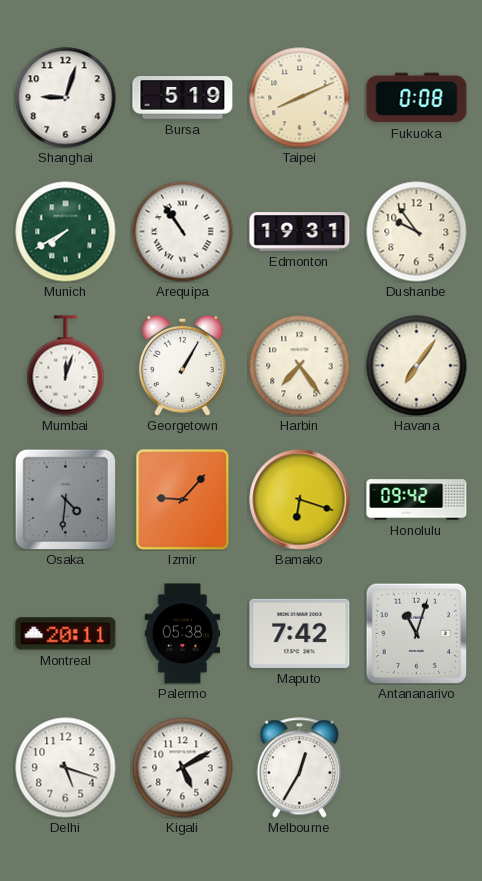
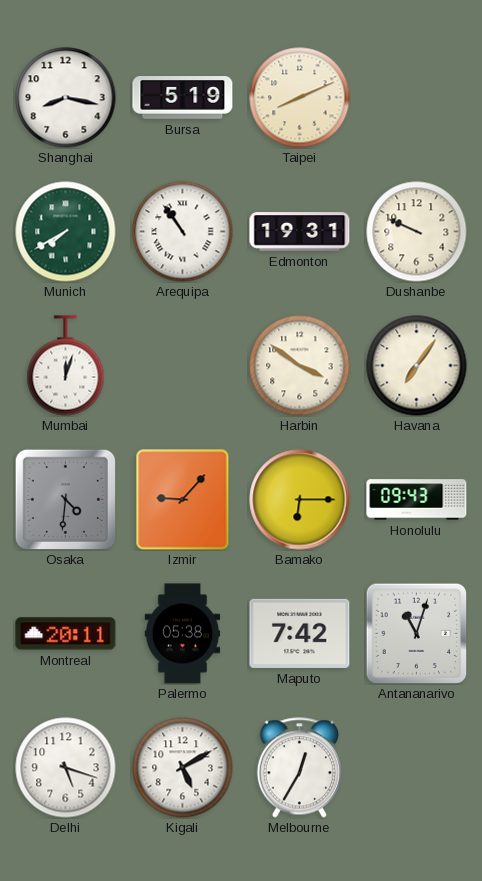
Shanghai: 9:03 -> 8:17 (66, 98)
Fukuoka: 0:08 -> none (417, 98)
Dushanbe: 9:54 -> 9:49 (417, 232)
Georgetown: 1:05 -> none (182, 365)
Harbin: 7:24 -> 3:51 (300, 366)
Bamako: 6:18 -> 6:15 (300, 500)
Honolulu: 09:42 -> 09:43 (417, 500)
